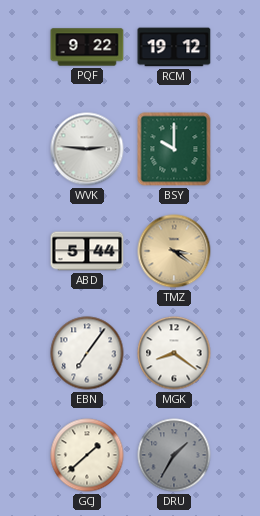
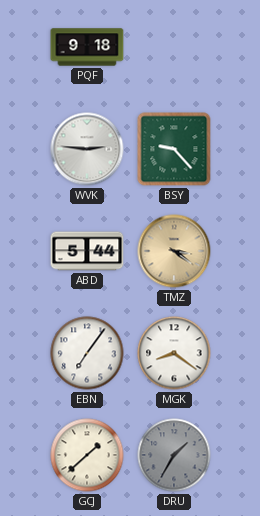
PQF: 9:22 -> 9:18 (87, 47)
RCM: 19:12 -> none (174, 47)
BSY: 10:00 -> 9:23 (174, 149)
